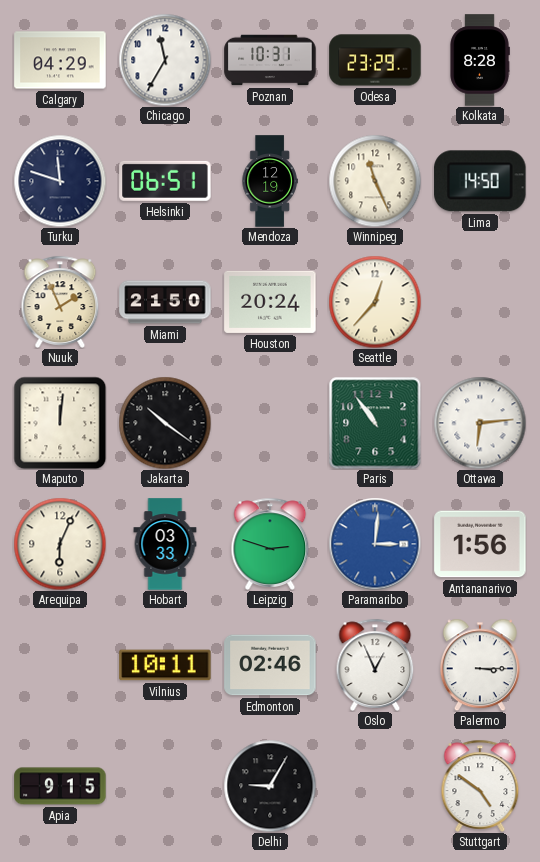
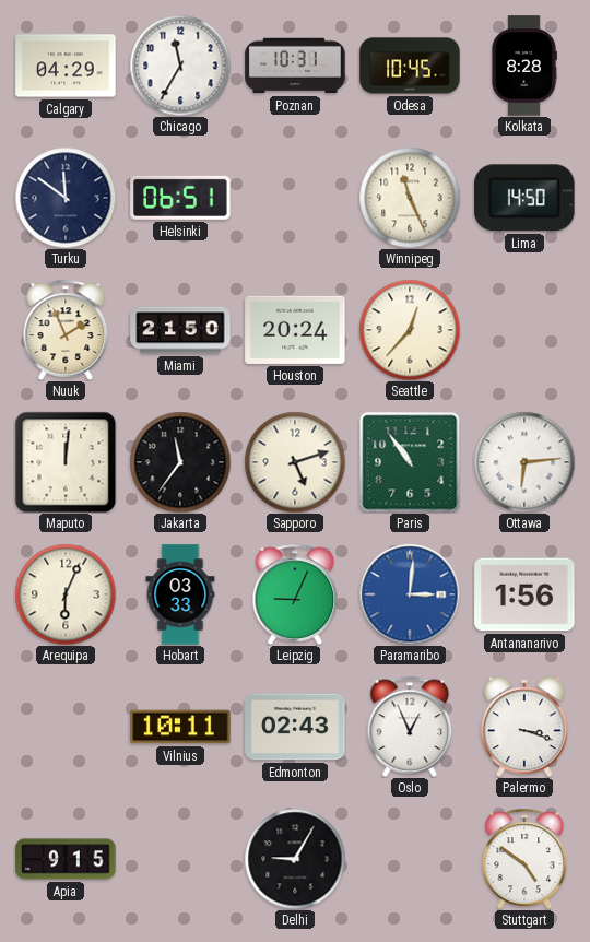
Odesa: 23:29 -> 10:45 (410, 66)
Turku: 11:48 -> 11:51 (66, 198)
Mendoza: 12:19 -> none (270, 181)
Jakarta: 10:21 -> 11:36 (180, 462)
Sapporo: none -> 5:12 (295, 462)
Leipzig: 2:48 -> 9:04 (295, 594)
Edmonton: 02:46 -> 02:43 (295, 727)
Palermo: 3:15 -> 3:18 (524, 727)
